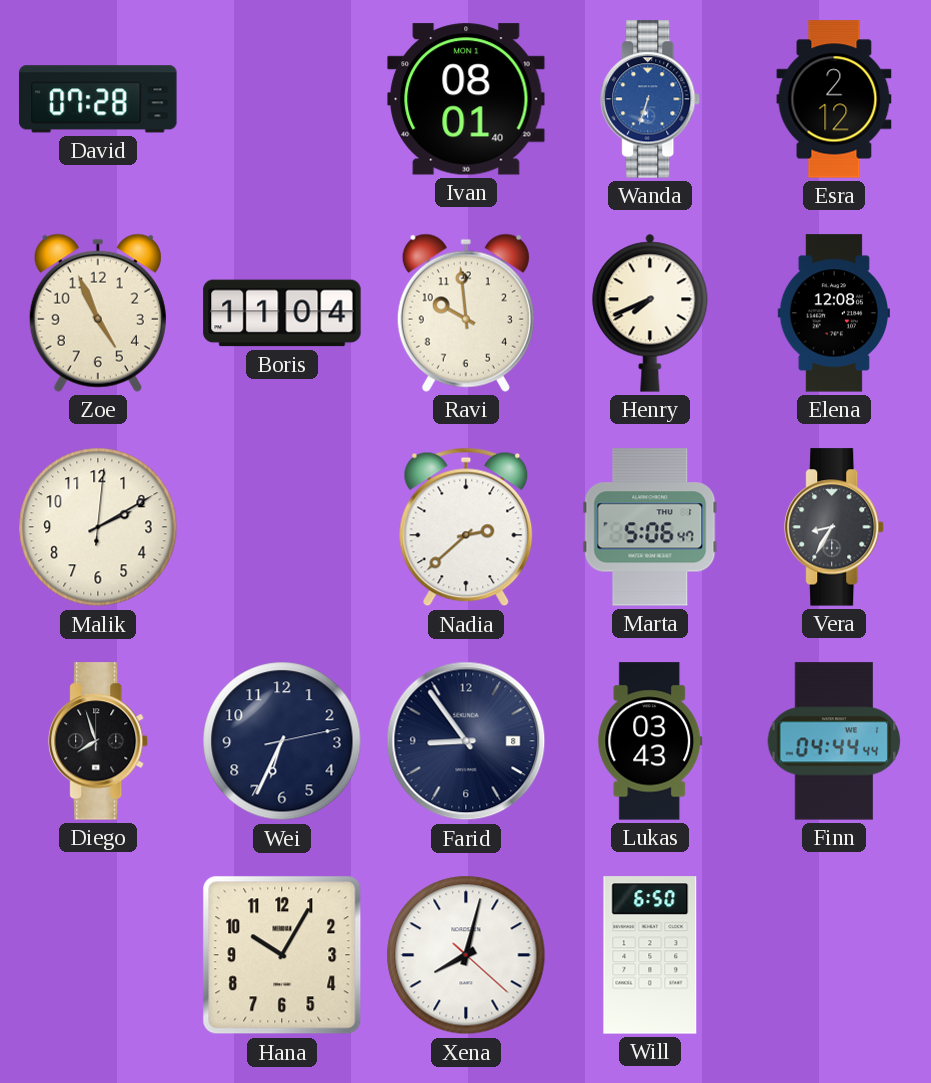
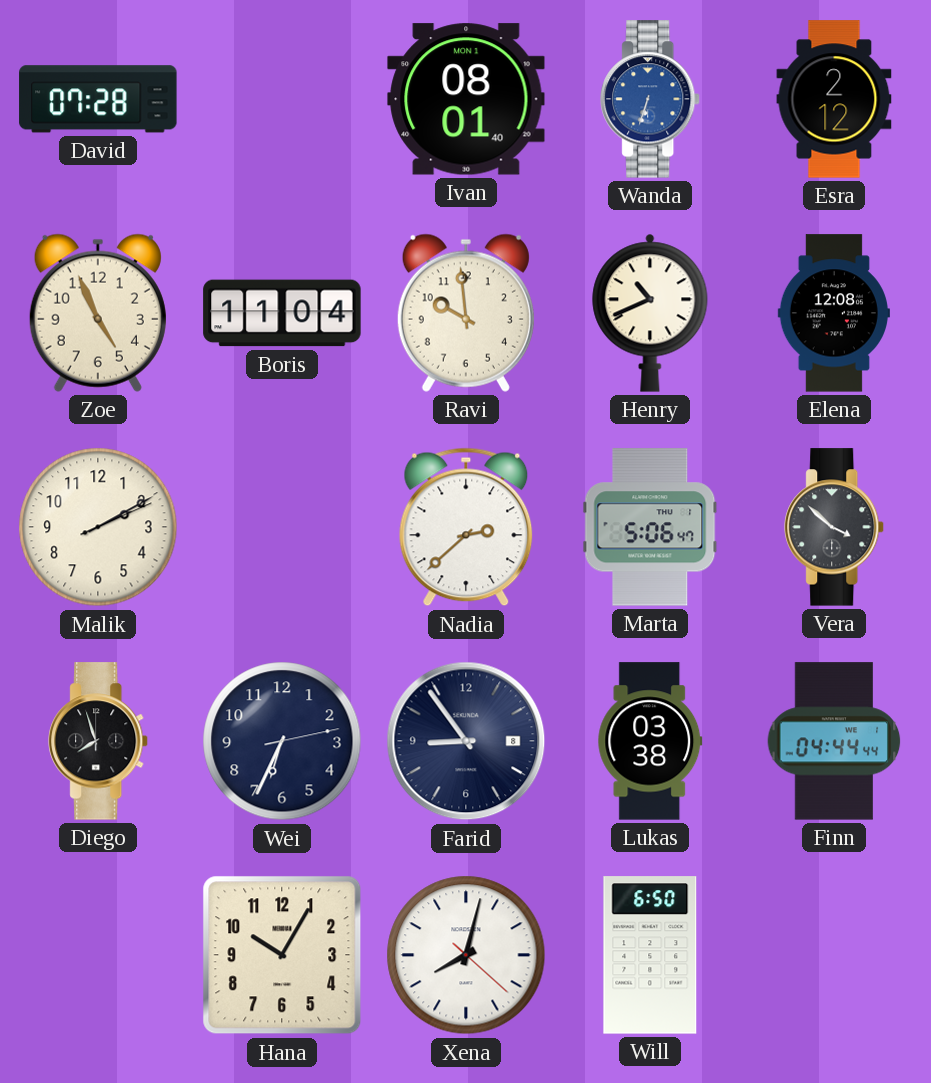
Henry: 7:41 -> 10:41 (650, 313)
Malik: 2:10:01 -> 2:10:11 (98, 527)
Vera: 8:35 -> 3:52 (835, 527)
Lukas: 03:43 -> 03:38 (650, 741)
